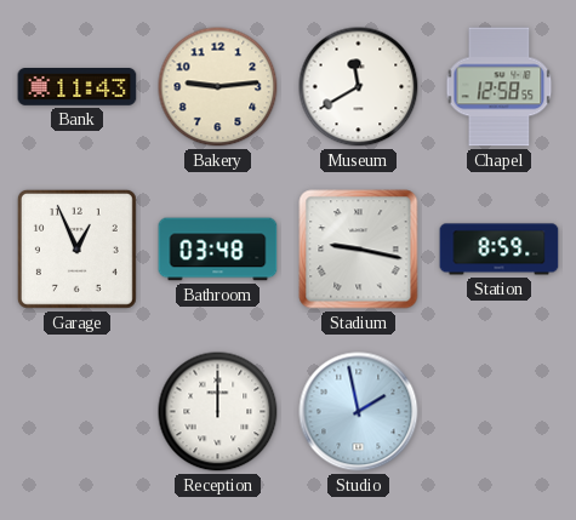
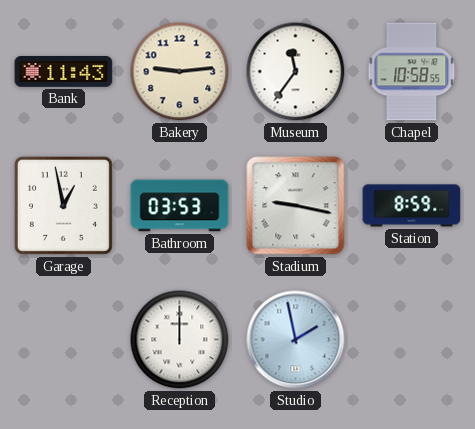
Museum: 11:40 -> 11:36 (296, 72)
Chapel: 12:58 -> 10:58 (412, 72)
Garage: 12:56 -> 12:58 (63, 205)
Bathroom: 03:48 -> 03:53 (180, 206)
